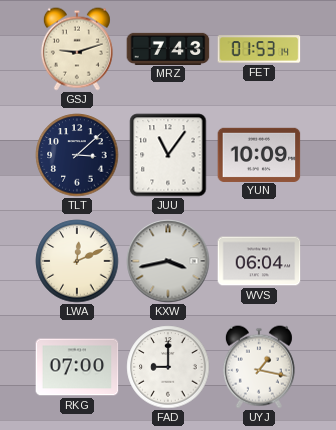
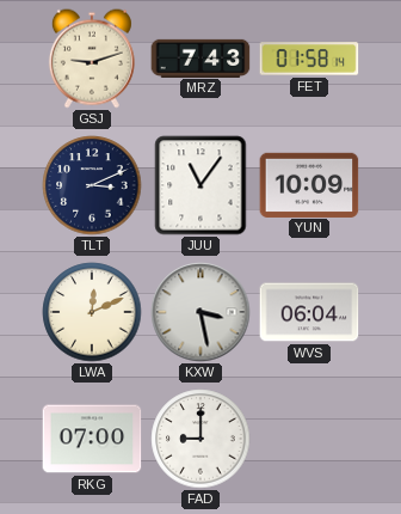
FET: 01:53 -> 01:58 (309, 59)
TLT: 3:08 -> 3:11 (92, 185)
KXW: 3:43 -> 3:28 (200, 312)
UYJ: 1:17 -> none (259, 367)
